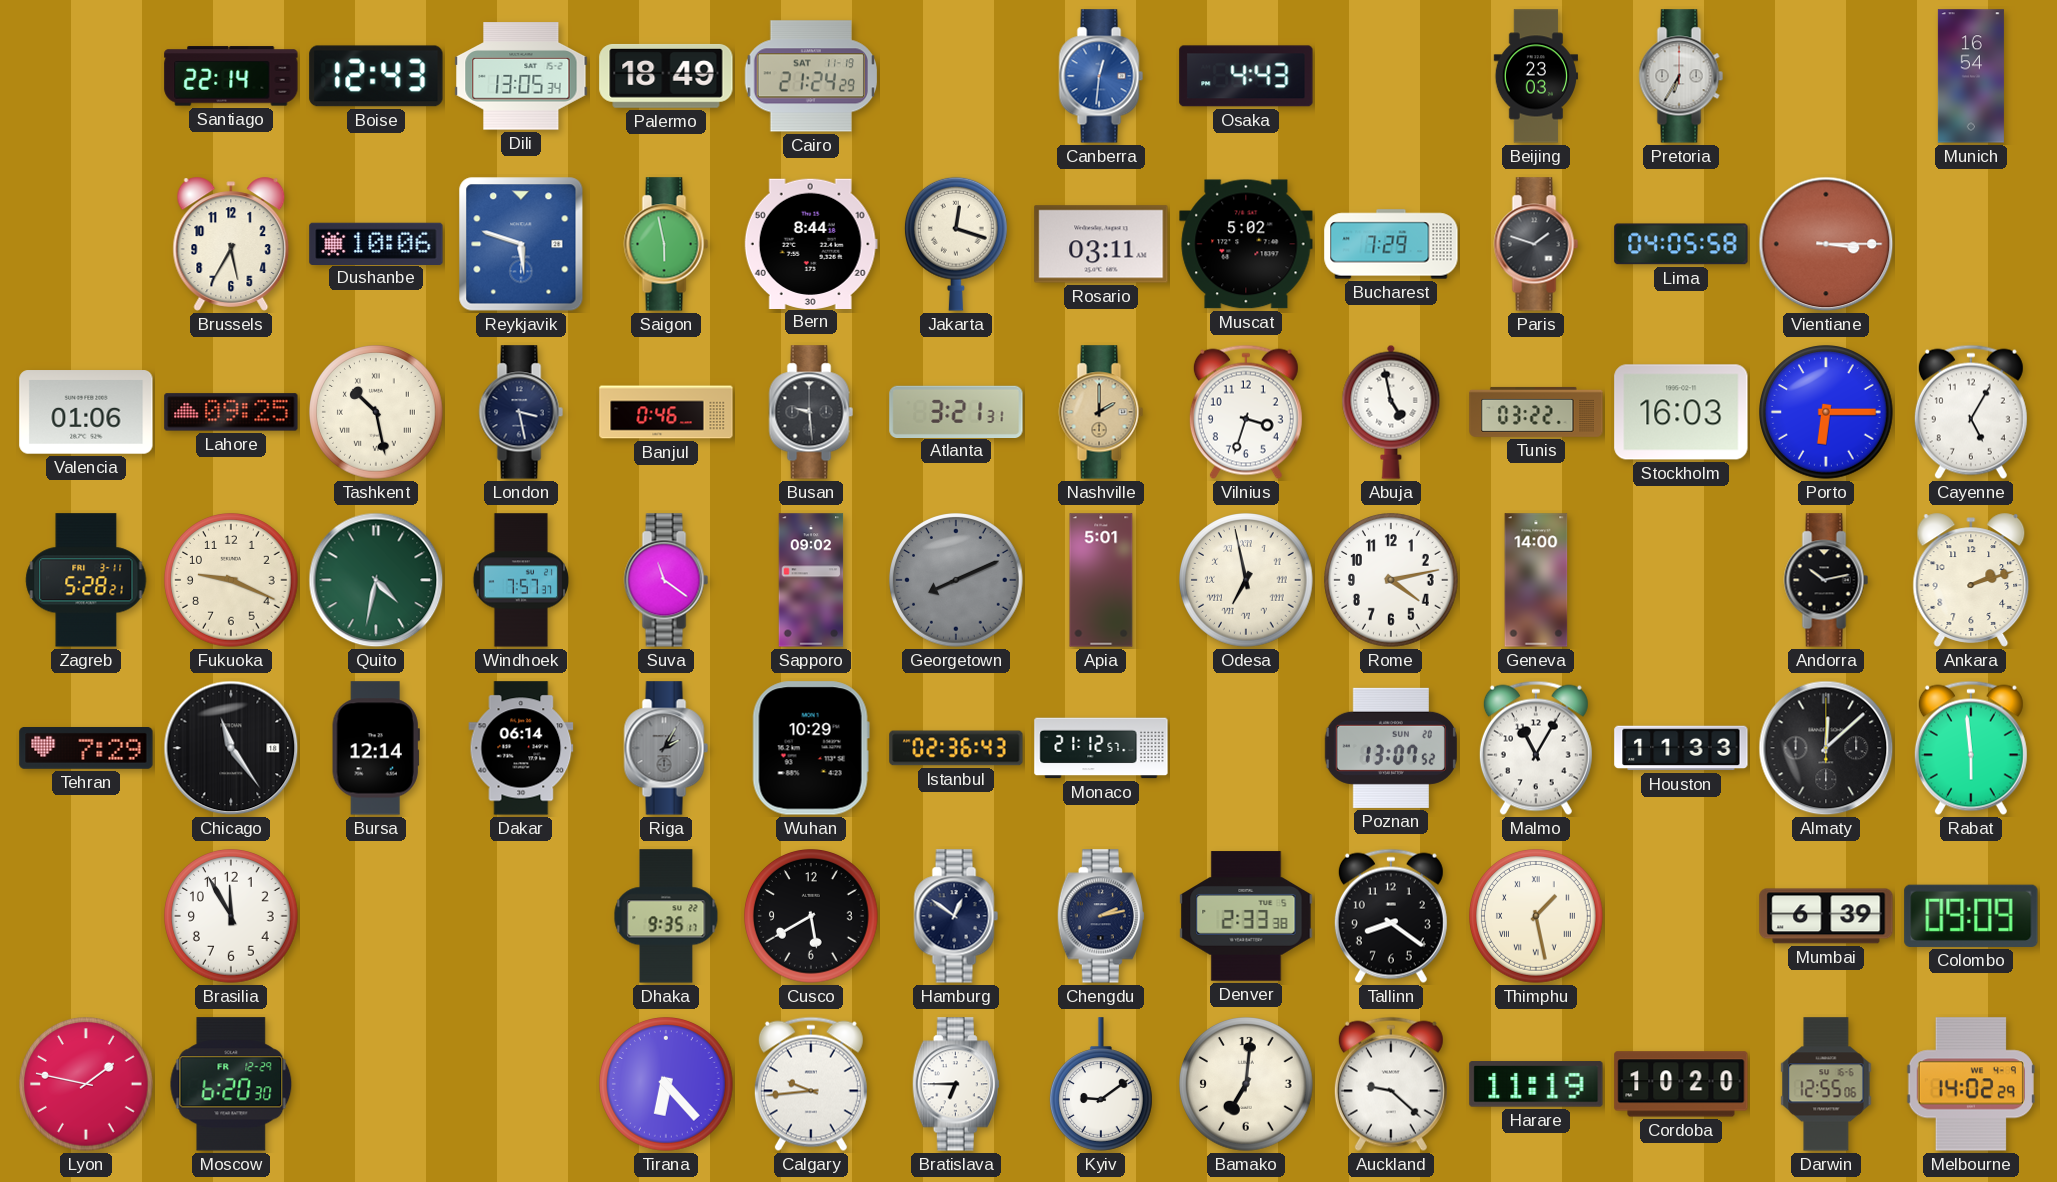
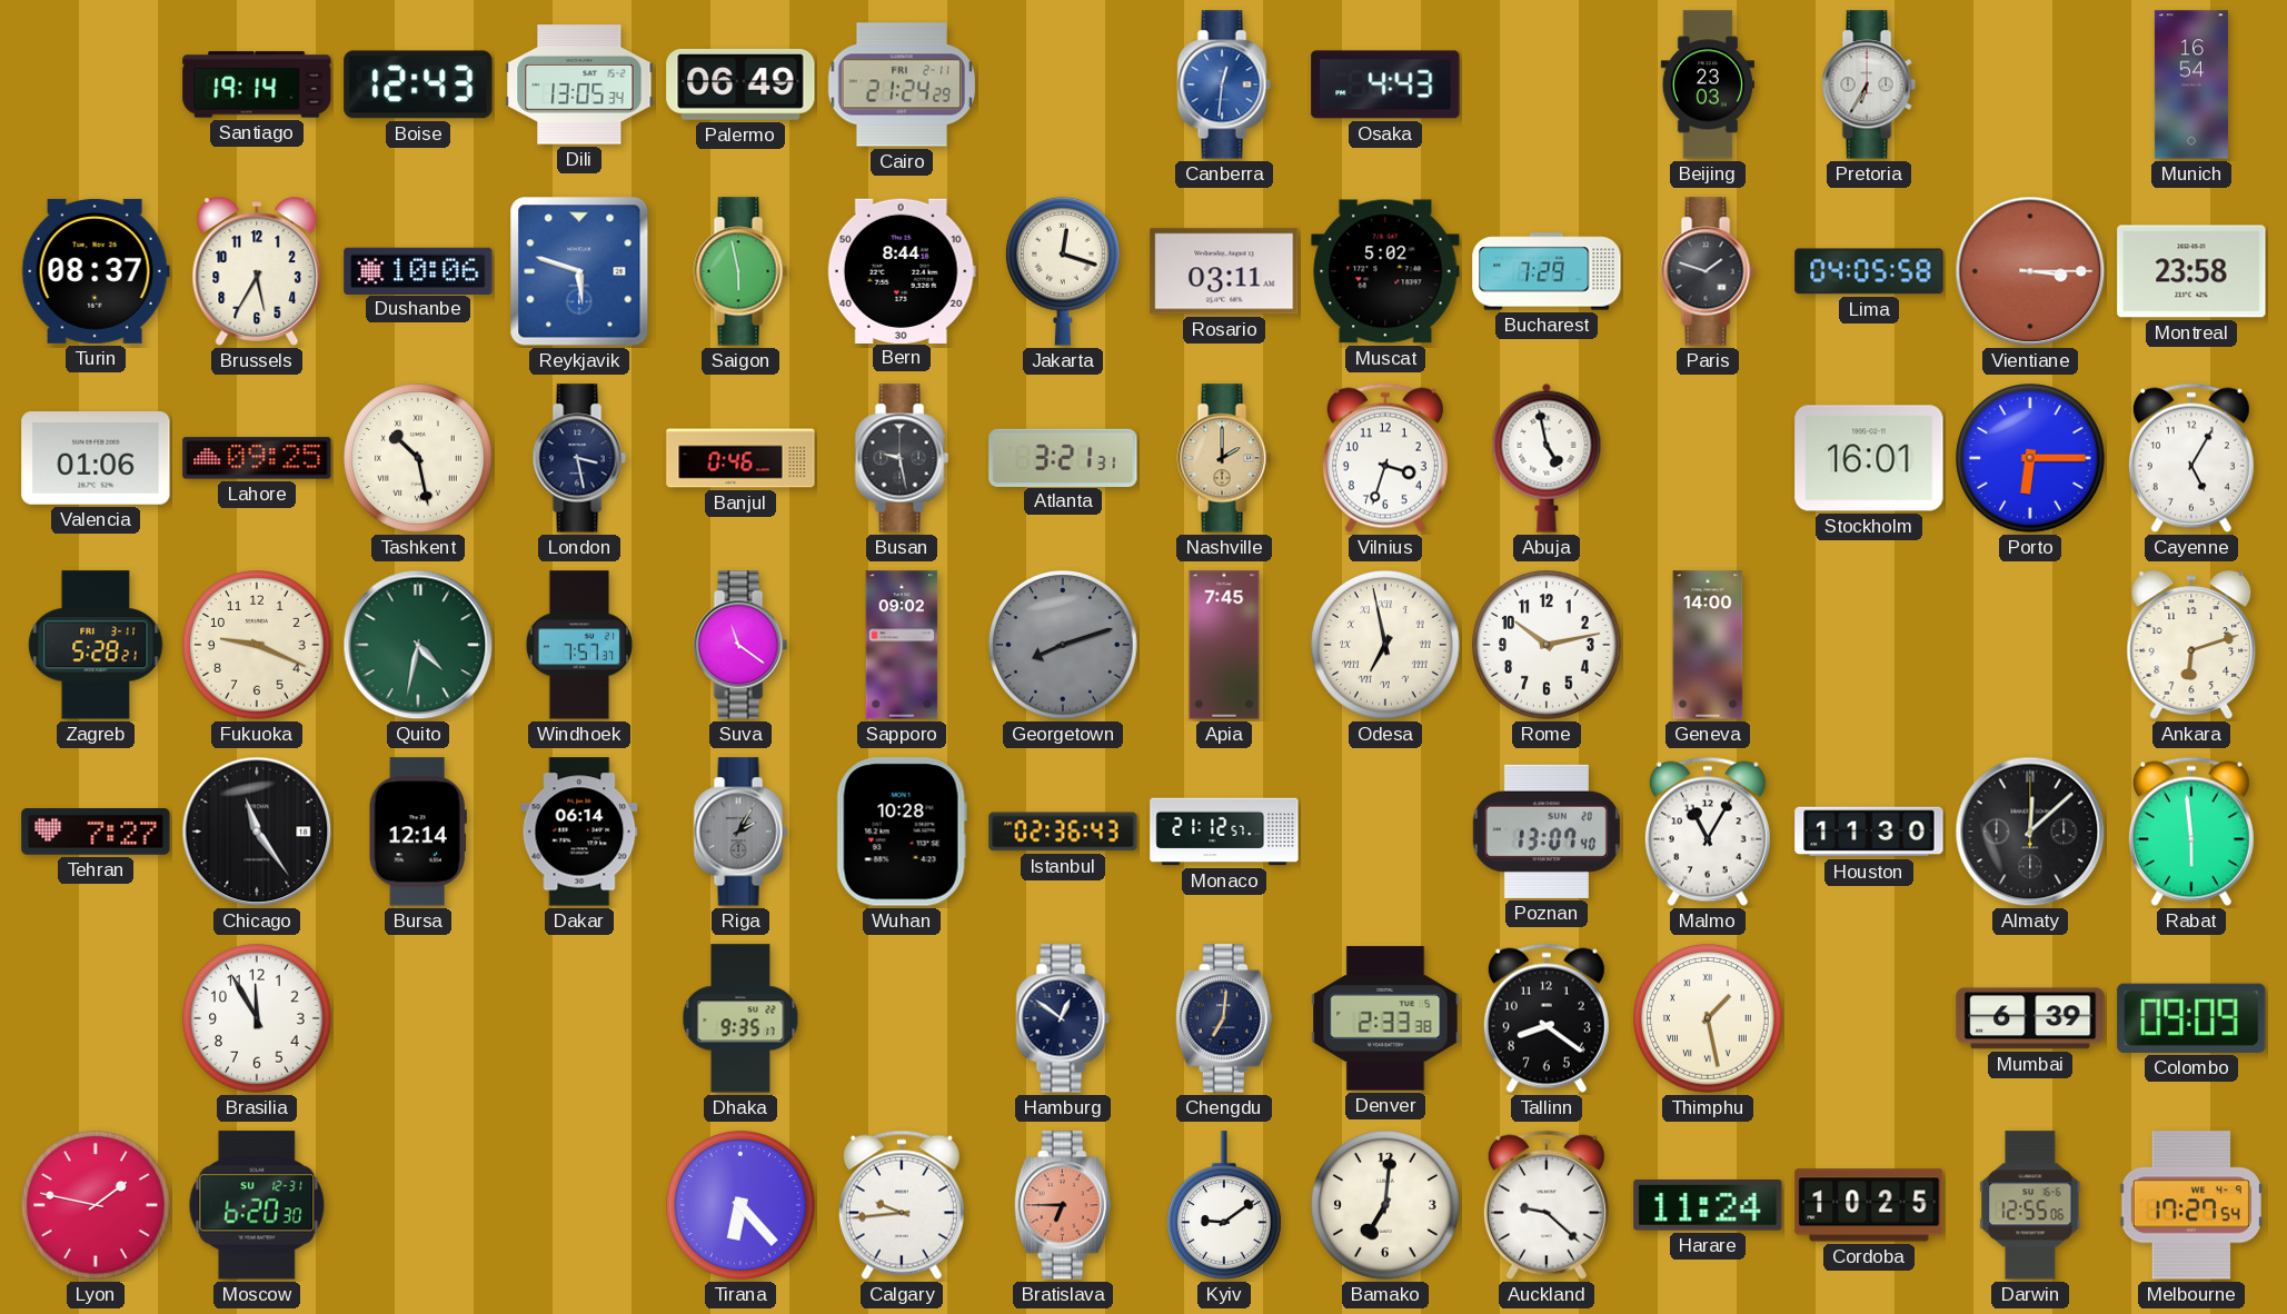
Santiago: 22:14 -> 19:14 (257, 84)
Palermo: 18:49 -> 06:49 (740, 84)
Cairo date: SAT 11-19 -> FRI 2-11 (901, 84)
Turin: none -> 08:37 (96, 271)
Montreal: none -> 23:58 (2191, 271)
Busan: 9:29 -> 9:28 (902, 458)
Tunis: 03:22 -> none (1536, 412)
Stockholm: 16:03 -> 16:01 (1869, 458)
Georgetown: 8:11 -> 8:12 (1063, 645)
Apia: 5:01 -> 7:45 (1224, 645)
Rome: 4:13 -> 10:13 (1547, 645)
Andorra: 10:13 -> none (1826, 580)
Ankara: 2:12 -> 6:12 (2191, 645)
Tehran: 7:29 -> 7:27 (96, 833)
Wuhan: 10:29 -> 10:28 (902, 832)
Poznan: 13:07:52 -> 13:07:40 (1547, 832)
Houston: 11:33 -> 11:30 (1869, 832)
Cusco: 5:40 -> none (811, 916)
Chengdu: 2:13 -> 7:01 (1224, 1018)
Moscow date: FR 12-29 -> SU 12-31 (257, 1205)
Bratislava dial: white -> salmon (1063, 1205)
Harare: 11:19 -> 11:24 (1708, 1205)
Cordoba: 10:20 -> 10:25 (1869, 1205)
Melbourne: 14:02 -> 17:27 (2191, 1205)
